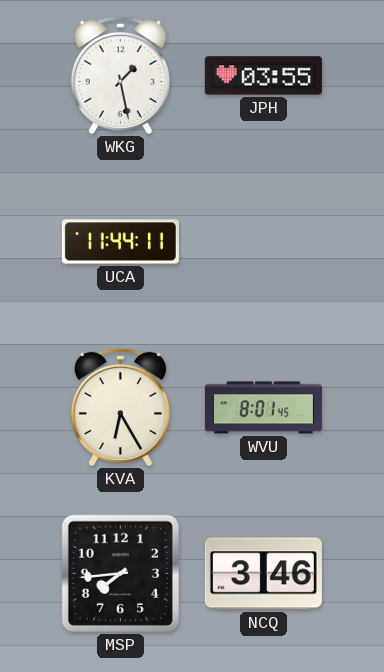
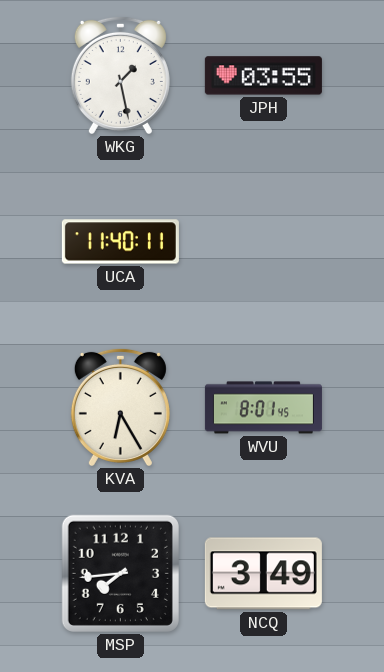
UCA: 11:44 -> 11:40 (120, 242)
NCQ: 3:46 -> 3:49 (263, 574)
